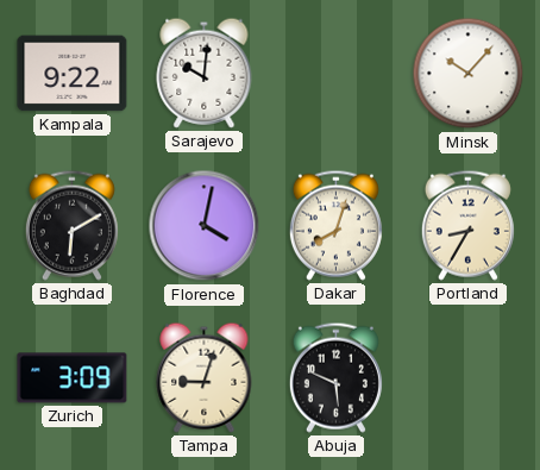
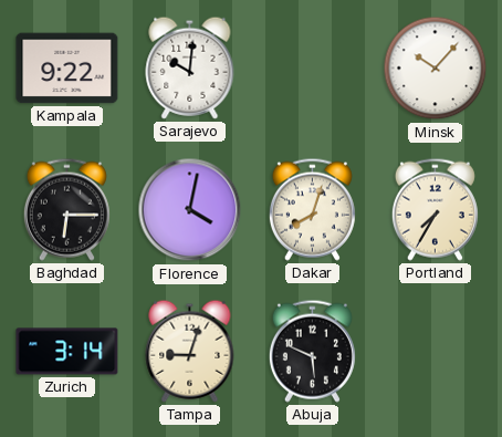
Baghdad: 6:10 -> 6:15 (66, 209)
Portland: 8:35 -> 7:35 (435, 209)
Zurich: 3:09 -> 3:14 (67, 352)
